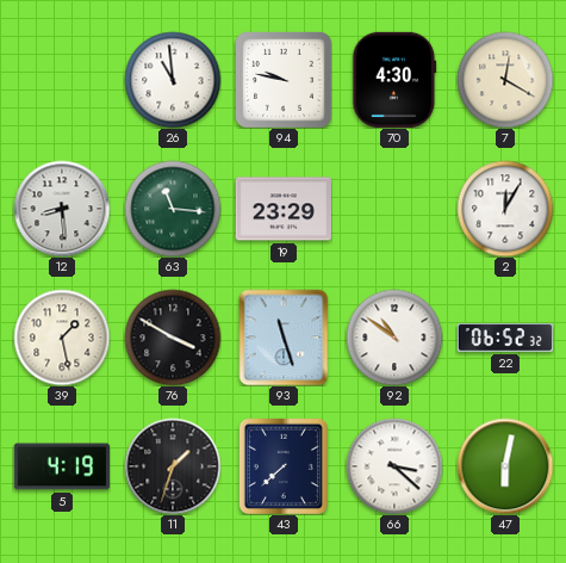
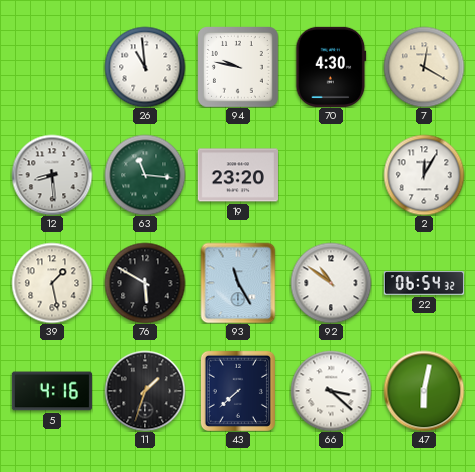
19: 23:29 -> 23:20 (238, 175)
76: 3:50 -> 5:50 (145, 283)
93: 11:27 -> 11:25 (238, 283)
22: 06:52 -> 06:54 (424, 283)
5: 4:19 -> 4:16 (52, 391)
